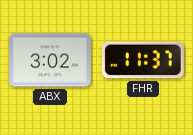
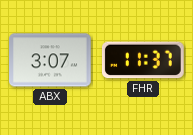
ABX: 3:02 -> 3:07 (51, 60)
